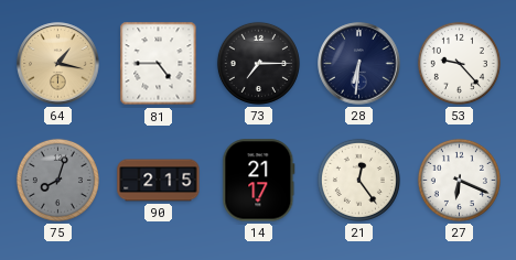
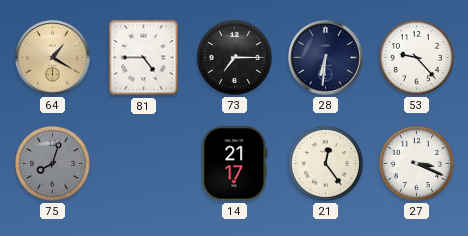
64: 1:17 -> 1:20 (53, 58)
90: 2:15 -> none (159, 181)
27: 6:19 -> 3:19 (416, 163)
